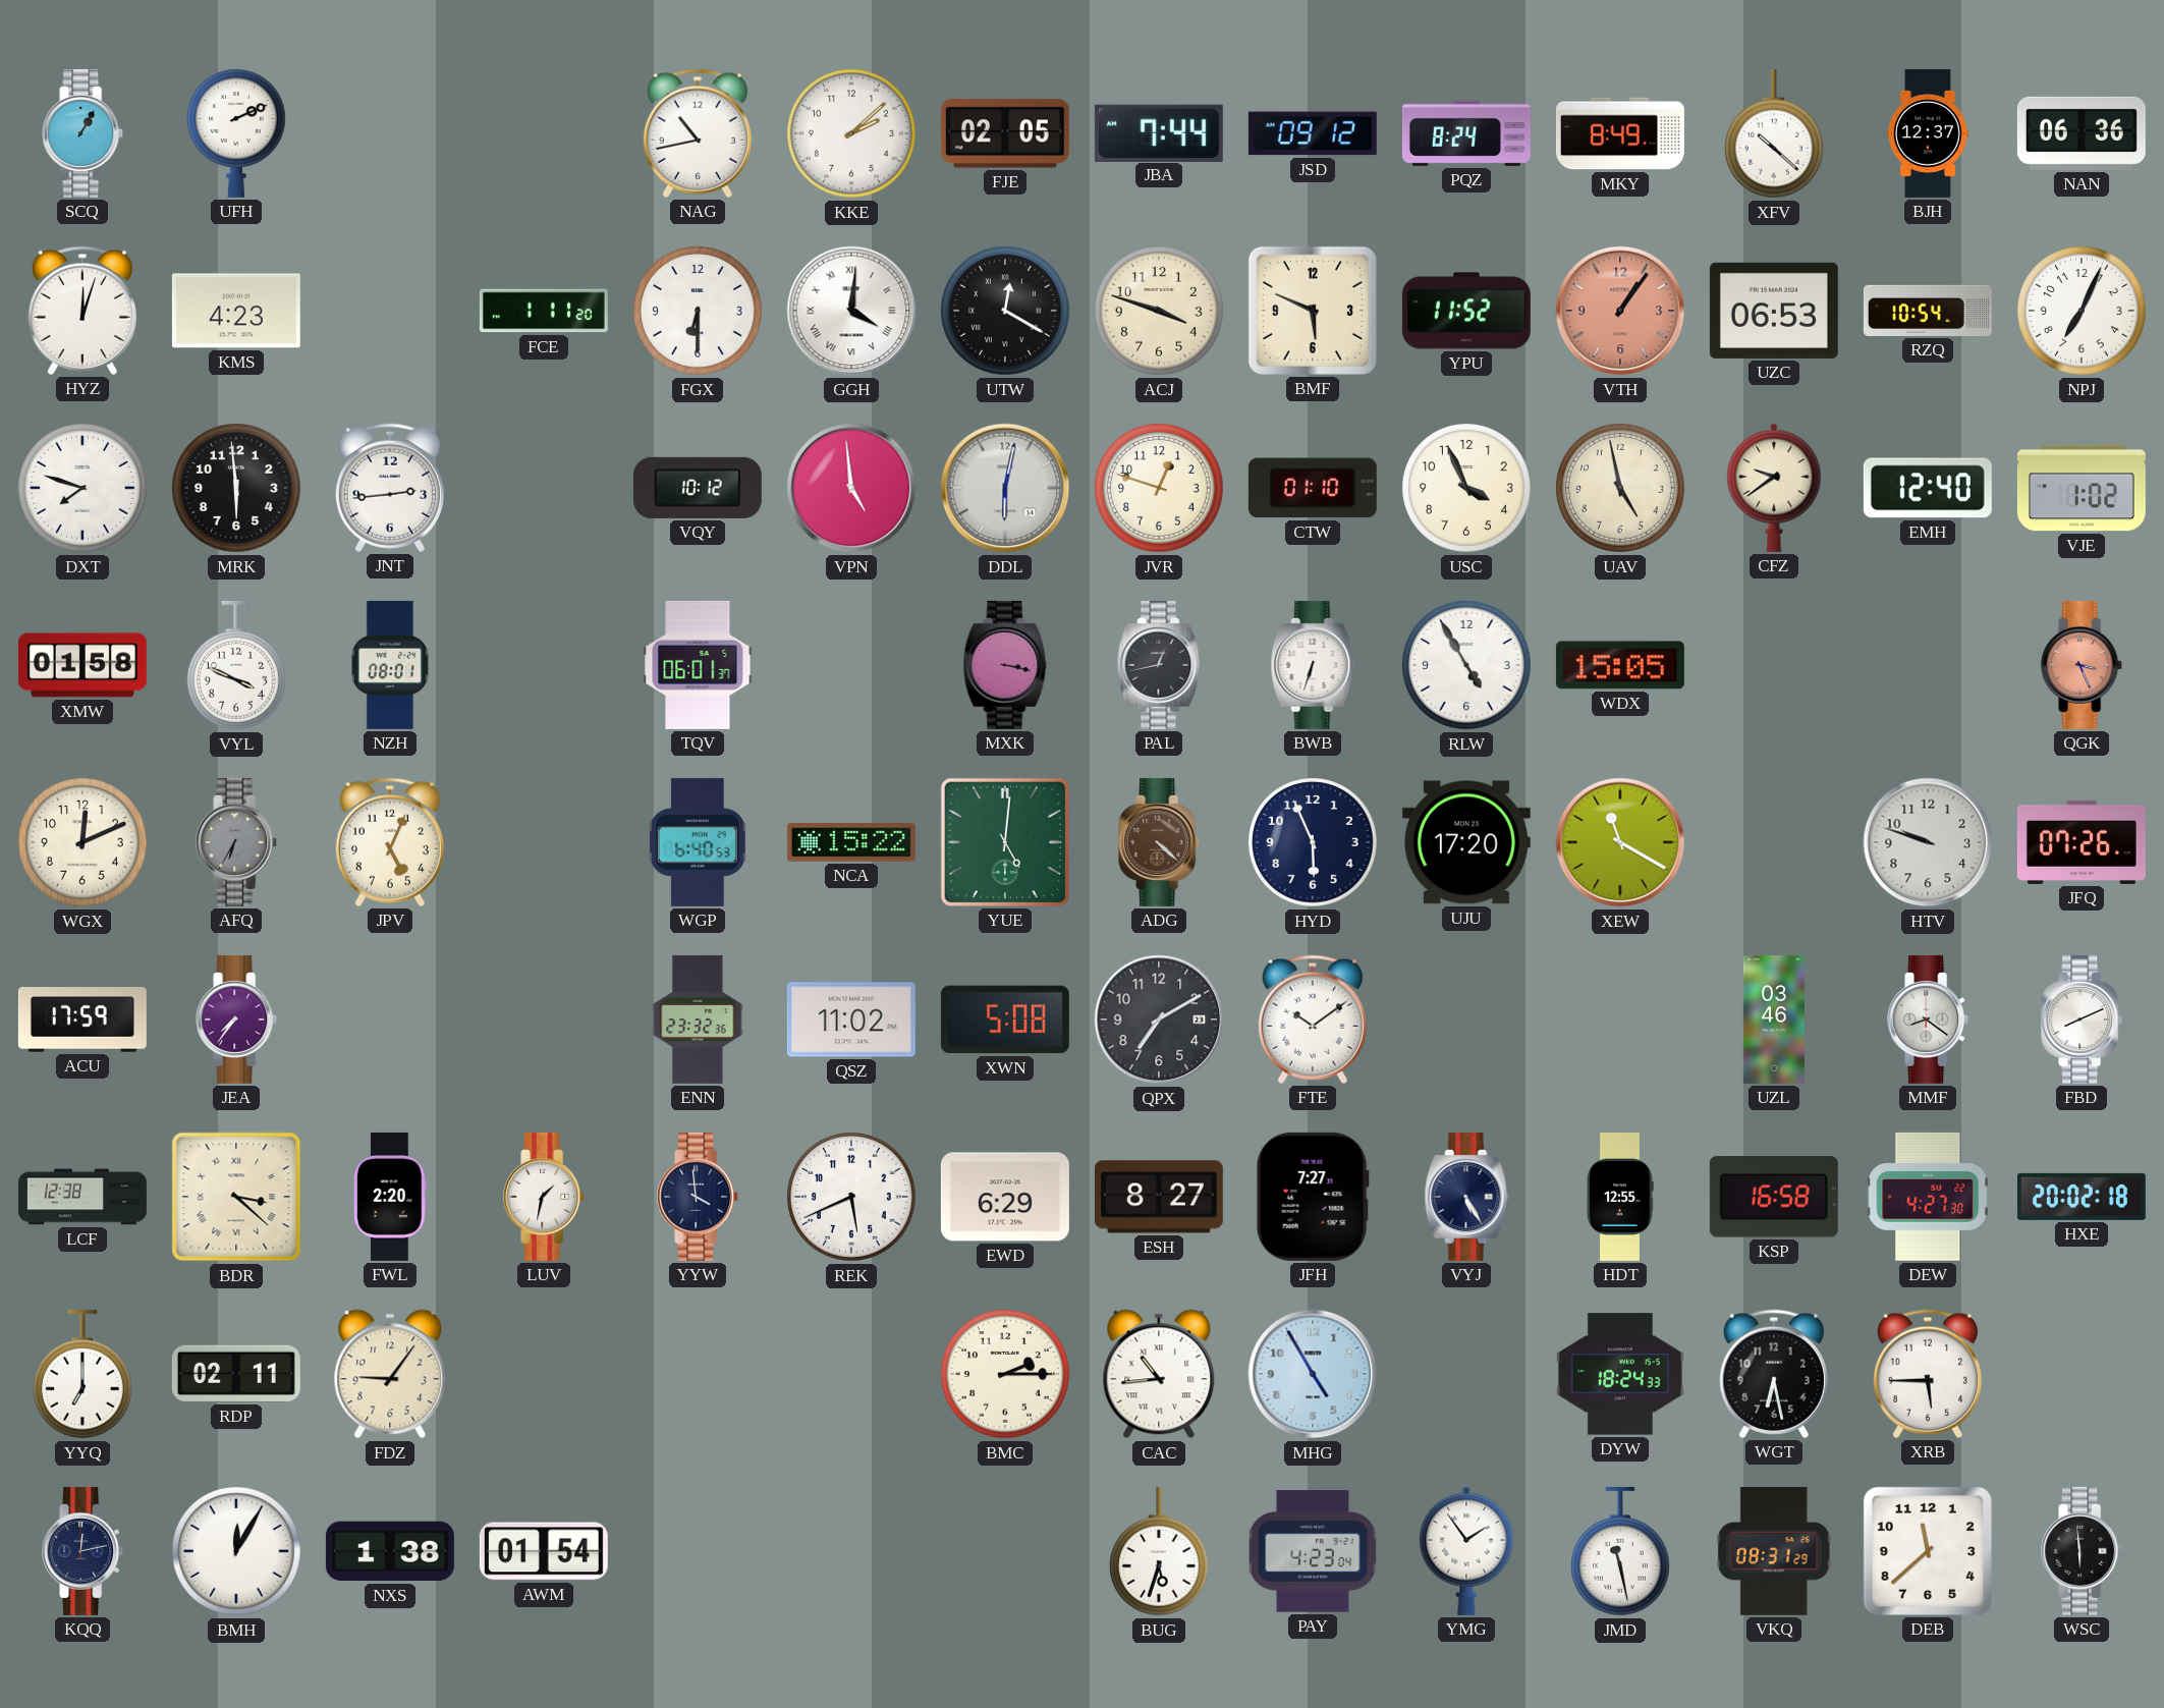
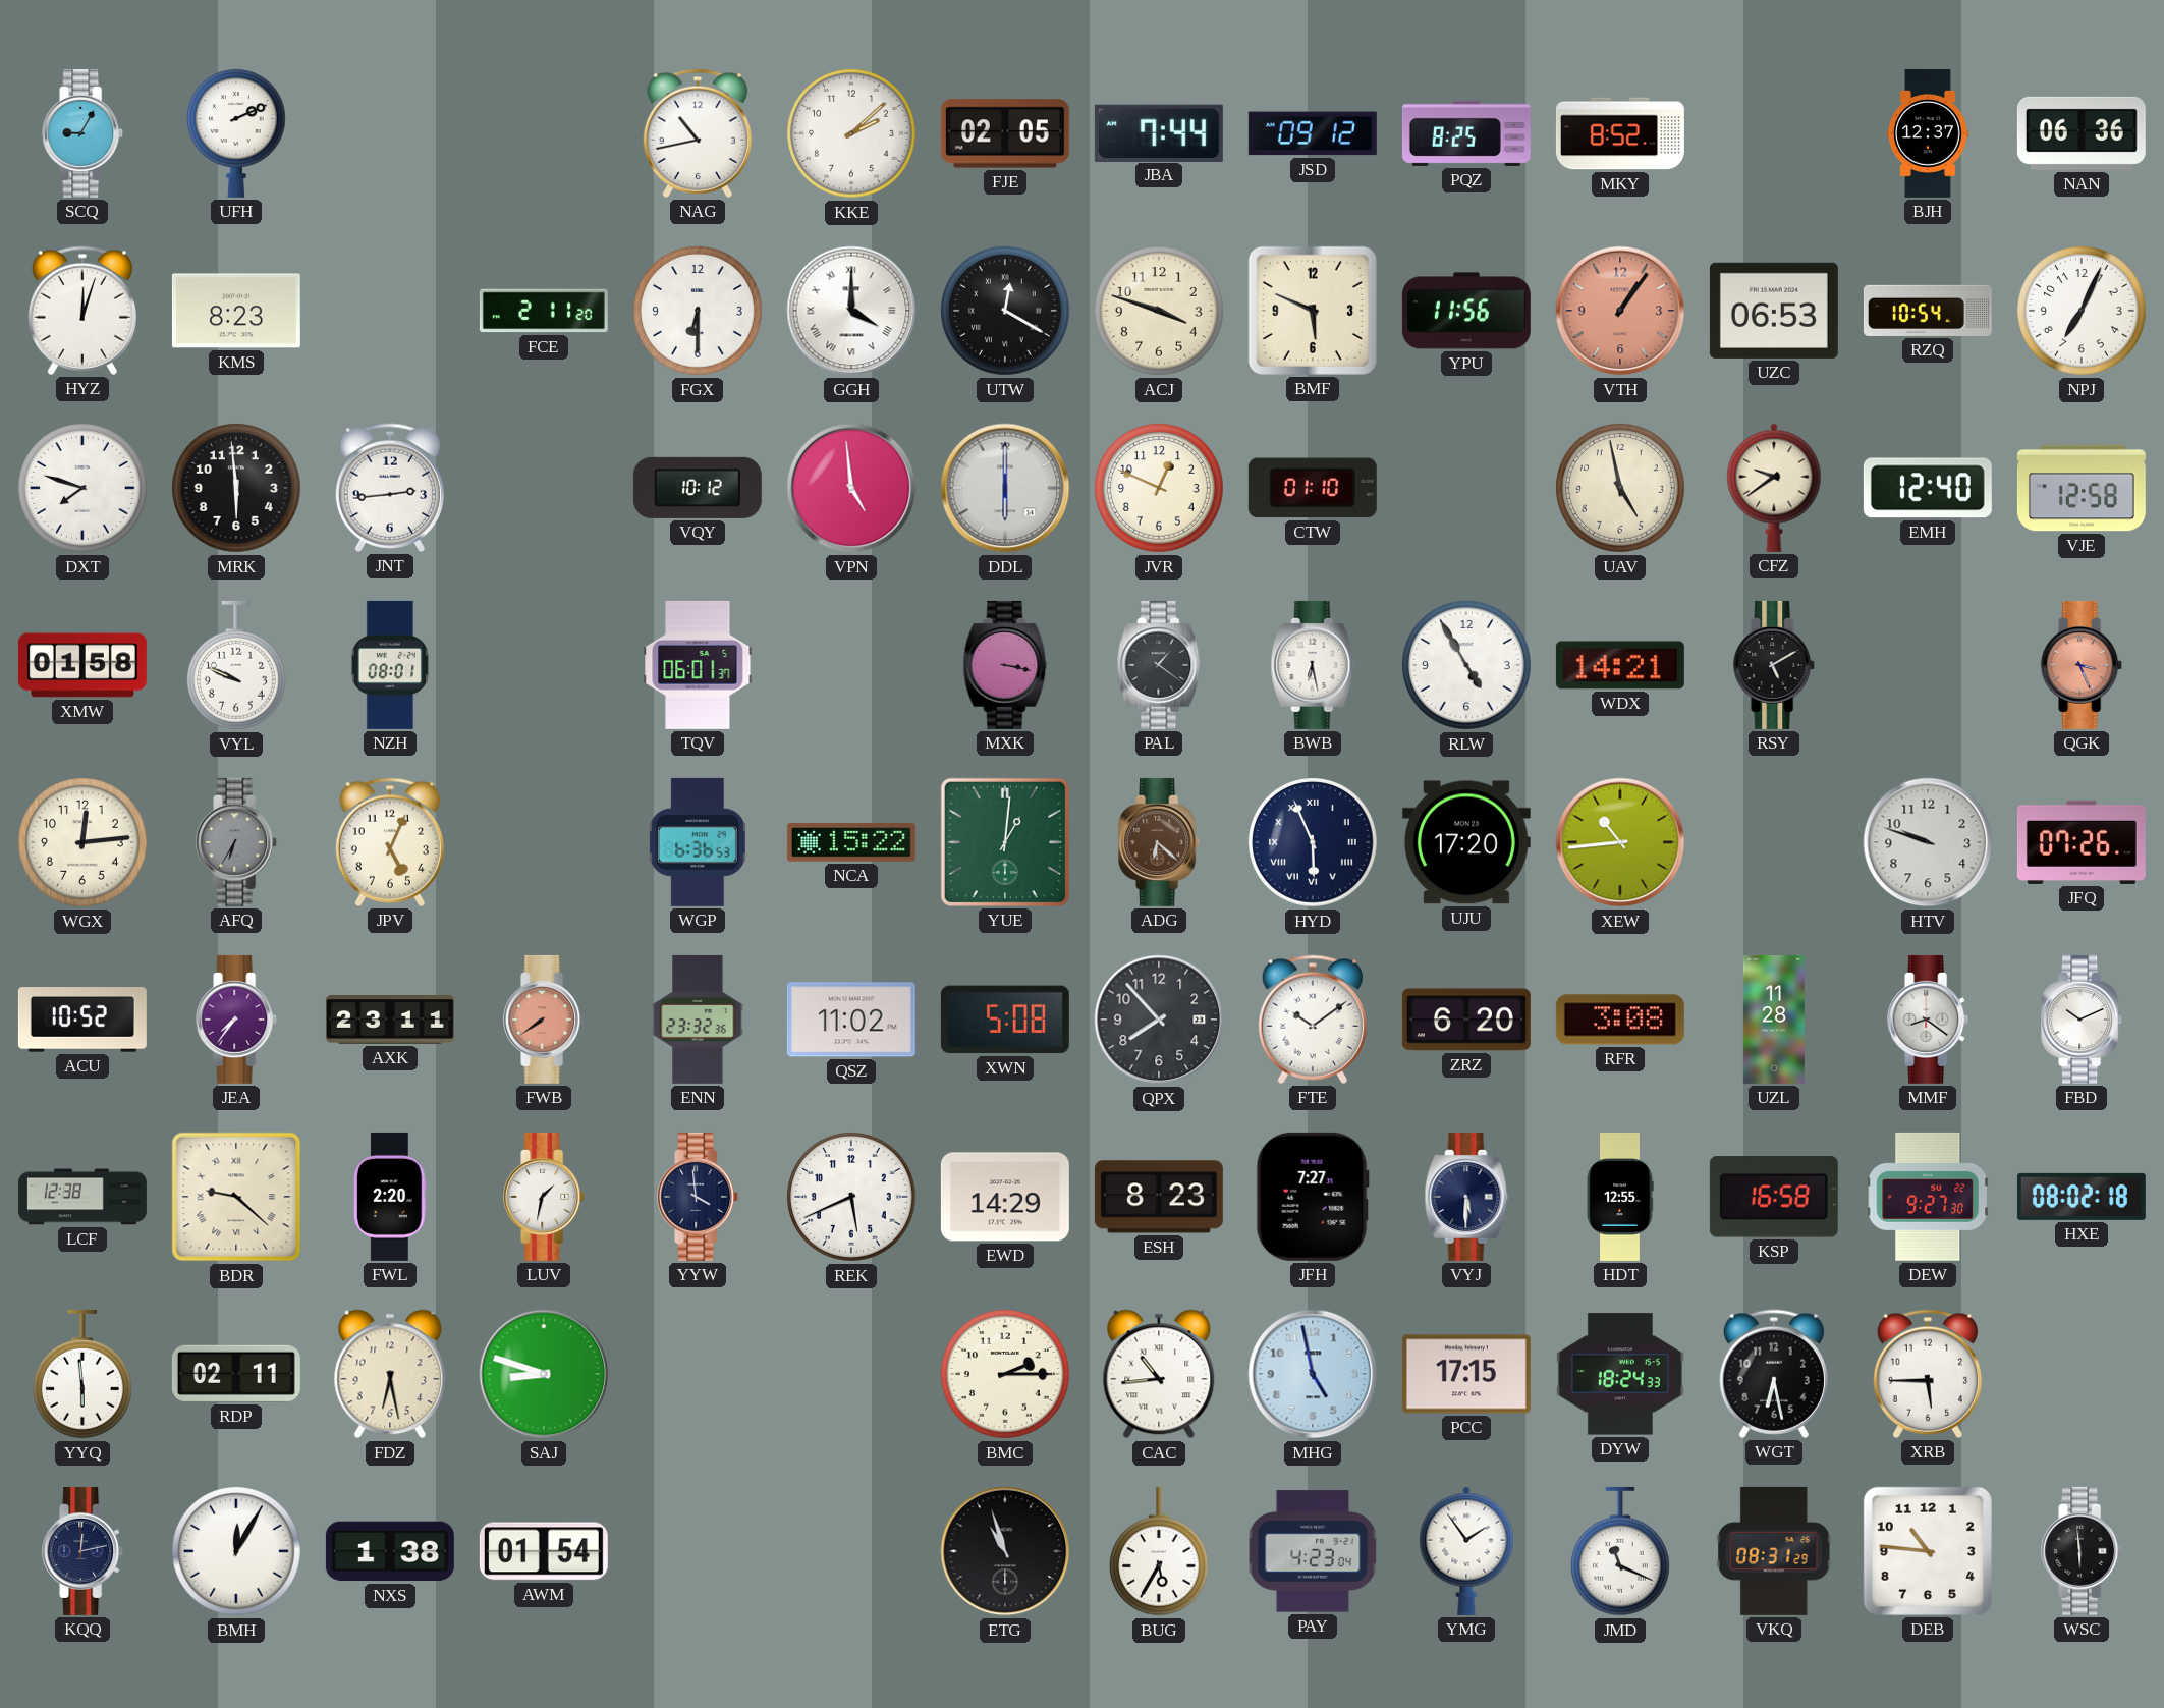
SCQ: 1:05 -> 9:05 (84, 133)
PQZ: 8:24 -> 8:25 (1466, 133)
MKY: 8:49 -> 8:52 (1620, 133)
XFV: 10:22 -> none (1774, 133)
KMS: 4:23 -> 8:23 (236, 311)
FCE: 1:11 -> 2:11 (544, 311)
GGH: 4:01 -> 4:00 (851, 311)
YPU: 11:52 -> 11:56 (1466, 311)
DDL: 6:02 -> 6:00 (1005, 488)
JVR: 12:48 -> 12:49 (1160, 489)
USC: 3:56 -> none (1467, 489)
VJE: 1:02 -> 12:58 (2082, 488)
VYL: 3:49 -> 9:49 (236, 665)
PAL: 12:43 -> 1:21 (1159, 665)
BWB: 6:33 -> 6:28 (1313, 665)
WDX: 15:05 -> 14:21 (1620, 665)
RSY: none -> 5:10 (1775, 665)
WGX: 12:11 -> 12:14 (84, 843)
WGP: 6:40 -> 6:36 (698, 842)
YUE: 5:01 -> 1:01 (1005, 842)
ADG: 4:22 -> 6:22 (1160, 842)
HYD numerals: Arabic -> Roman (1314, 843)
XEW: 11:20 -> 10:44 (1620, 842)
ACU: 17:59 -> 10:52 (82, 1020)
AXK: none -> 23:11 (390, 1021)
FWB: none -> 7:39 (545, 1020)
QPX: 7:10 -> 7:53 (1159, 1020)
ZRZ: none -> 6:20 (1466, 1020)
RFR: none -> 3:08 (1620, 1020)
UZL: 03:46 -> 11:28 (1774, 1020)
FBD: 8:11 -> 10:11 (2083, 1020)
BDR: 3:22 -> 9:22 (236, 1197)
EWD: 6:29 -> 14:29 (1005, 1197)
ESH: 8:27 -> 8:23 (1159, 1197)
VYJ: 5:25 -> 5:30 (1466, 1197)
DEW: 4:27 -> 9:27 (1928, 1197)
HXE: 20:02 -> 08:02 (2082, 1197)
YYQ: 7:00 -> 5:59 (82, 1374)
FDZ: 9:06 -> 6:28 (390, 1374)
SAJ: none -> 8:48 (544, 1374)
MHG: 4:55 -> 4:58 (1313, 1374)
PCC: none -> 17:15 (1466, 1374)
ETG: none -> 10:57 (1005, 1551)
BUG: 5:33 -> 5:35 (1159, 1551)
JMD: 11:28 -> 11:19 (1620, 1551)
DEB: 11:38 -> 10:46 (1928, 1551)
